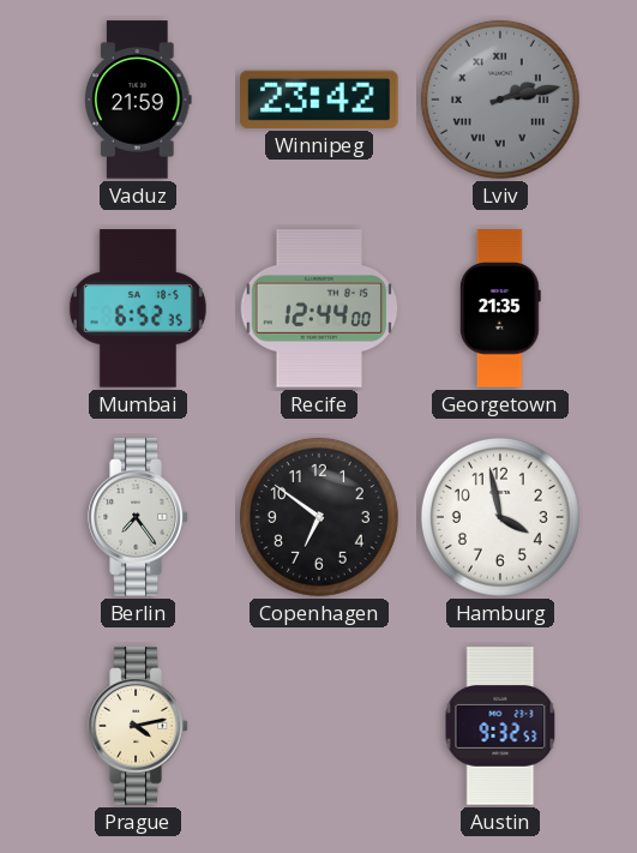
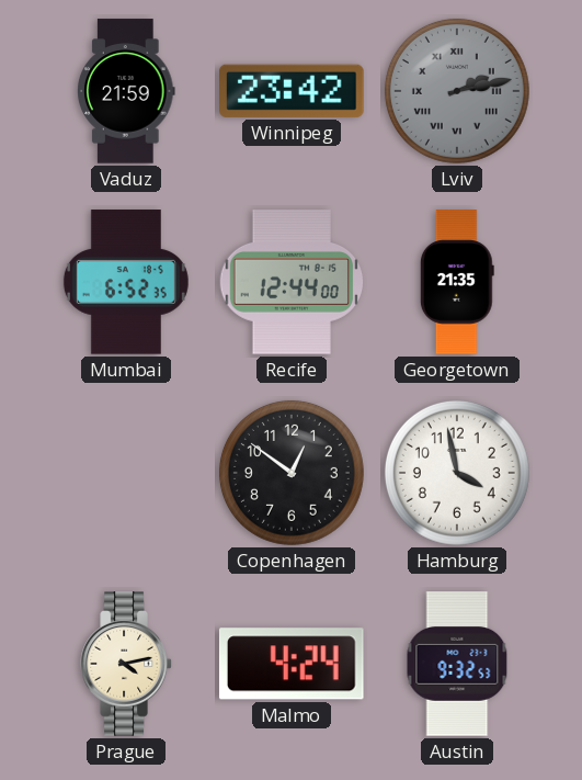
Berlin: 7:24 -> none (138, 517)
Copenhagen: 6:51 -> 12:51 (292, 473)
Malmo: none -> 4:24 (292, 664)
